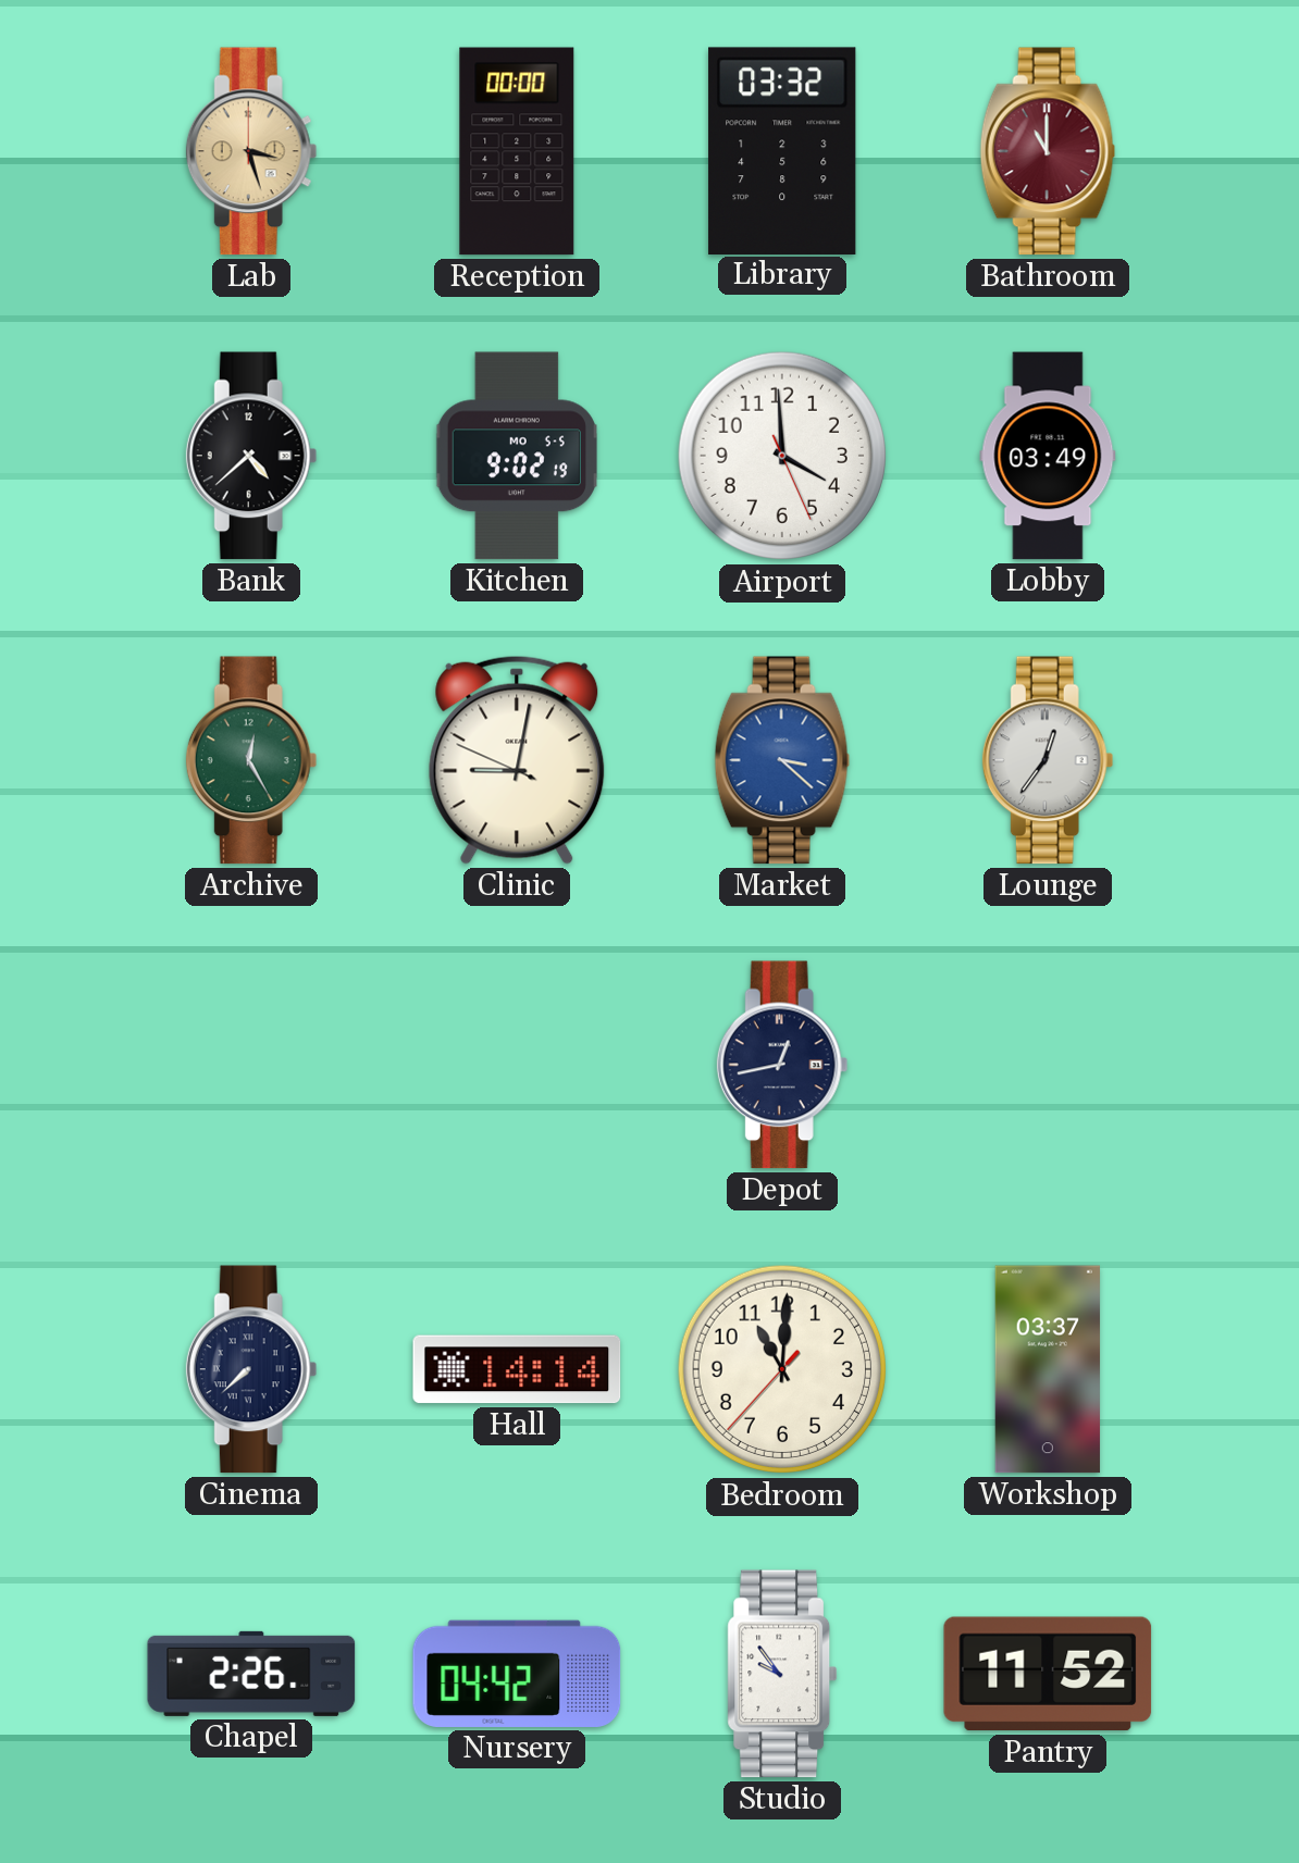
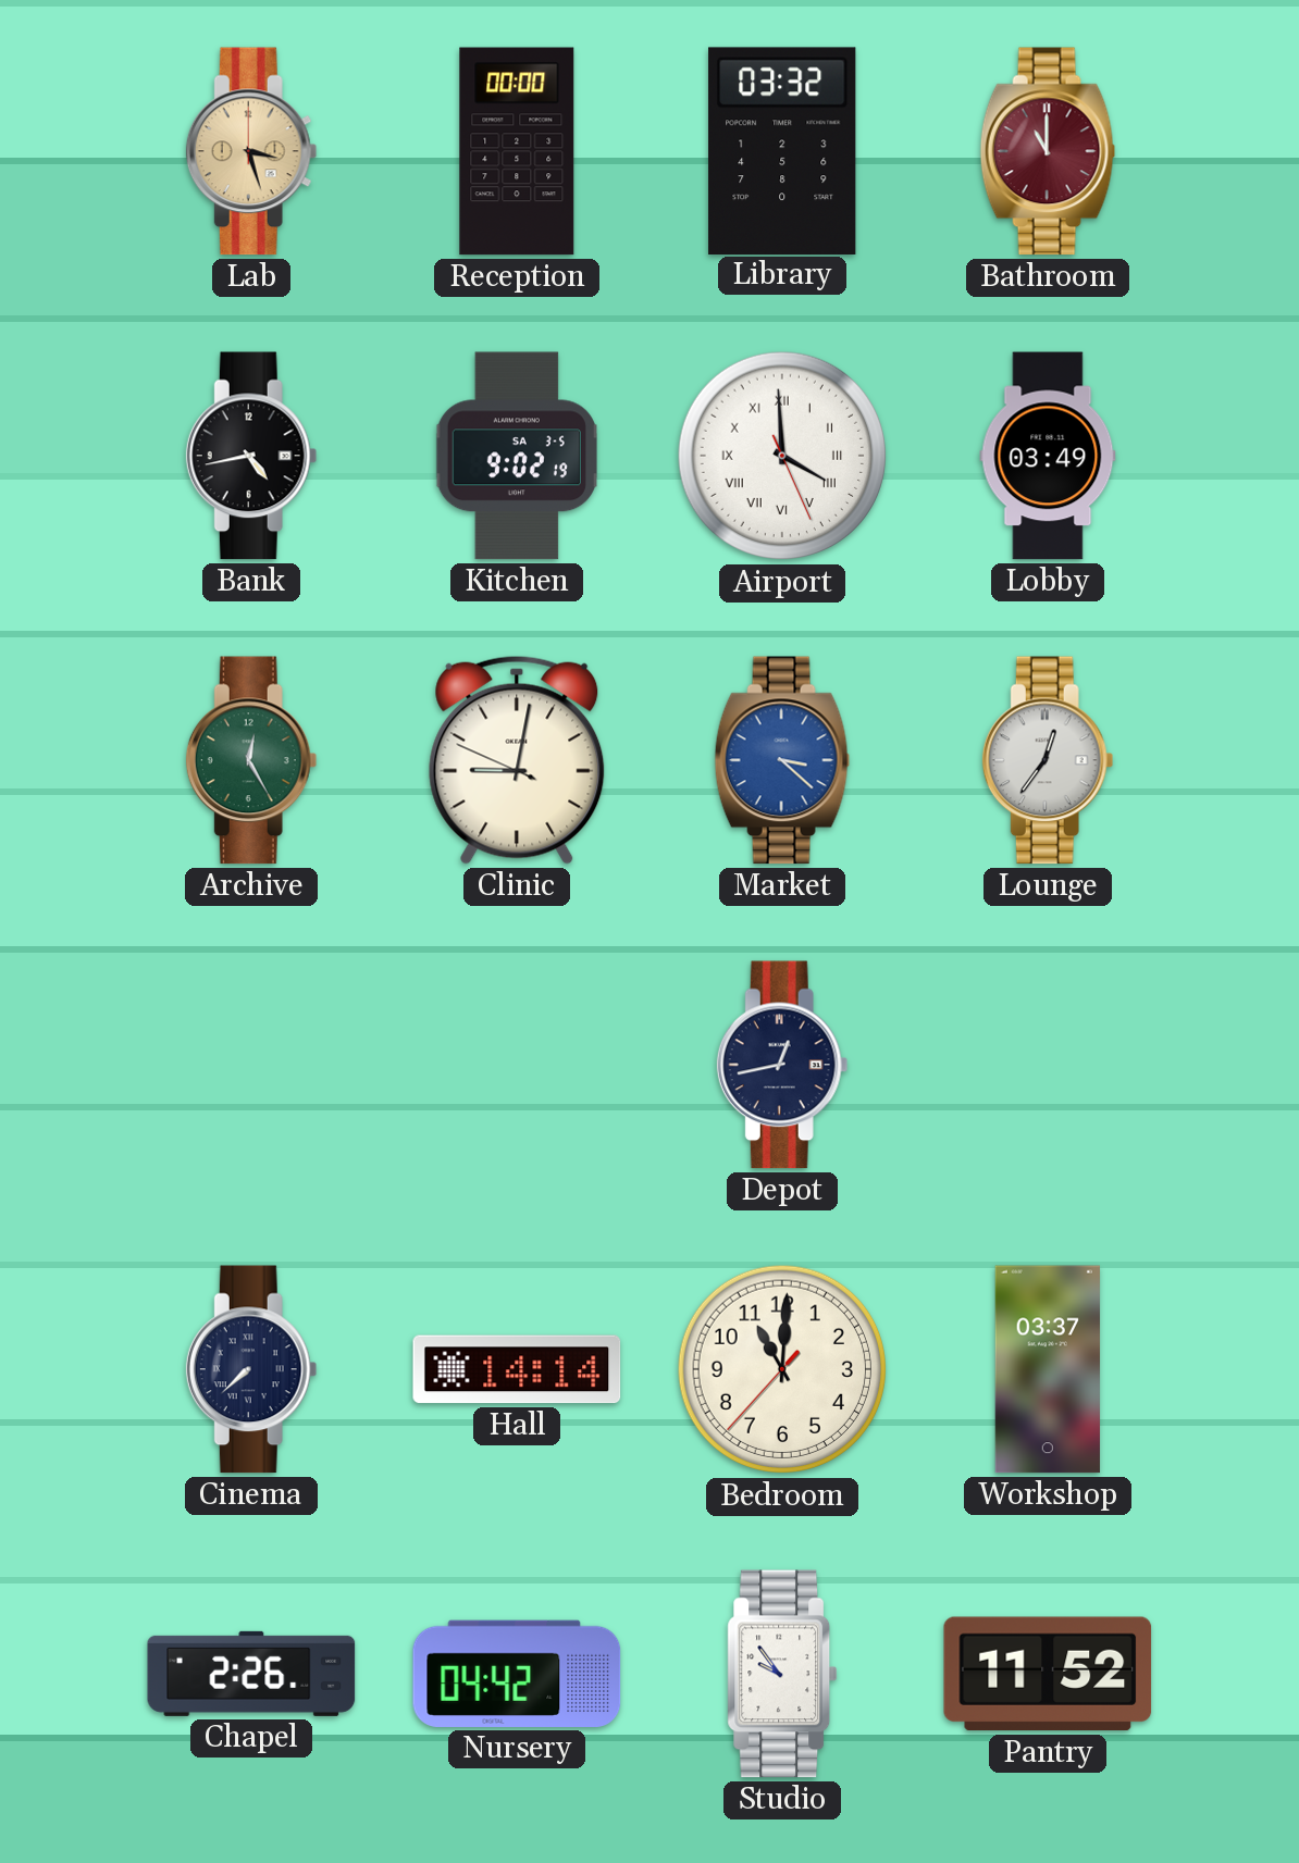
Bank: 4:38 -> 4:43 (251, 456)
Kitchen date: MO 5-5 -> SA 3-5 (517, 456)
Airport numerals: Arabic -> Roman (782, 456)
